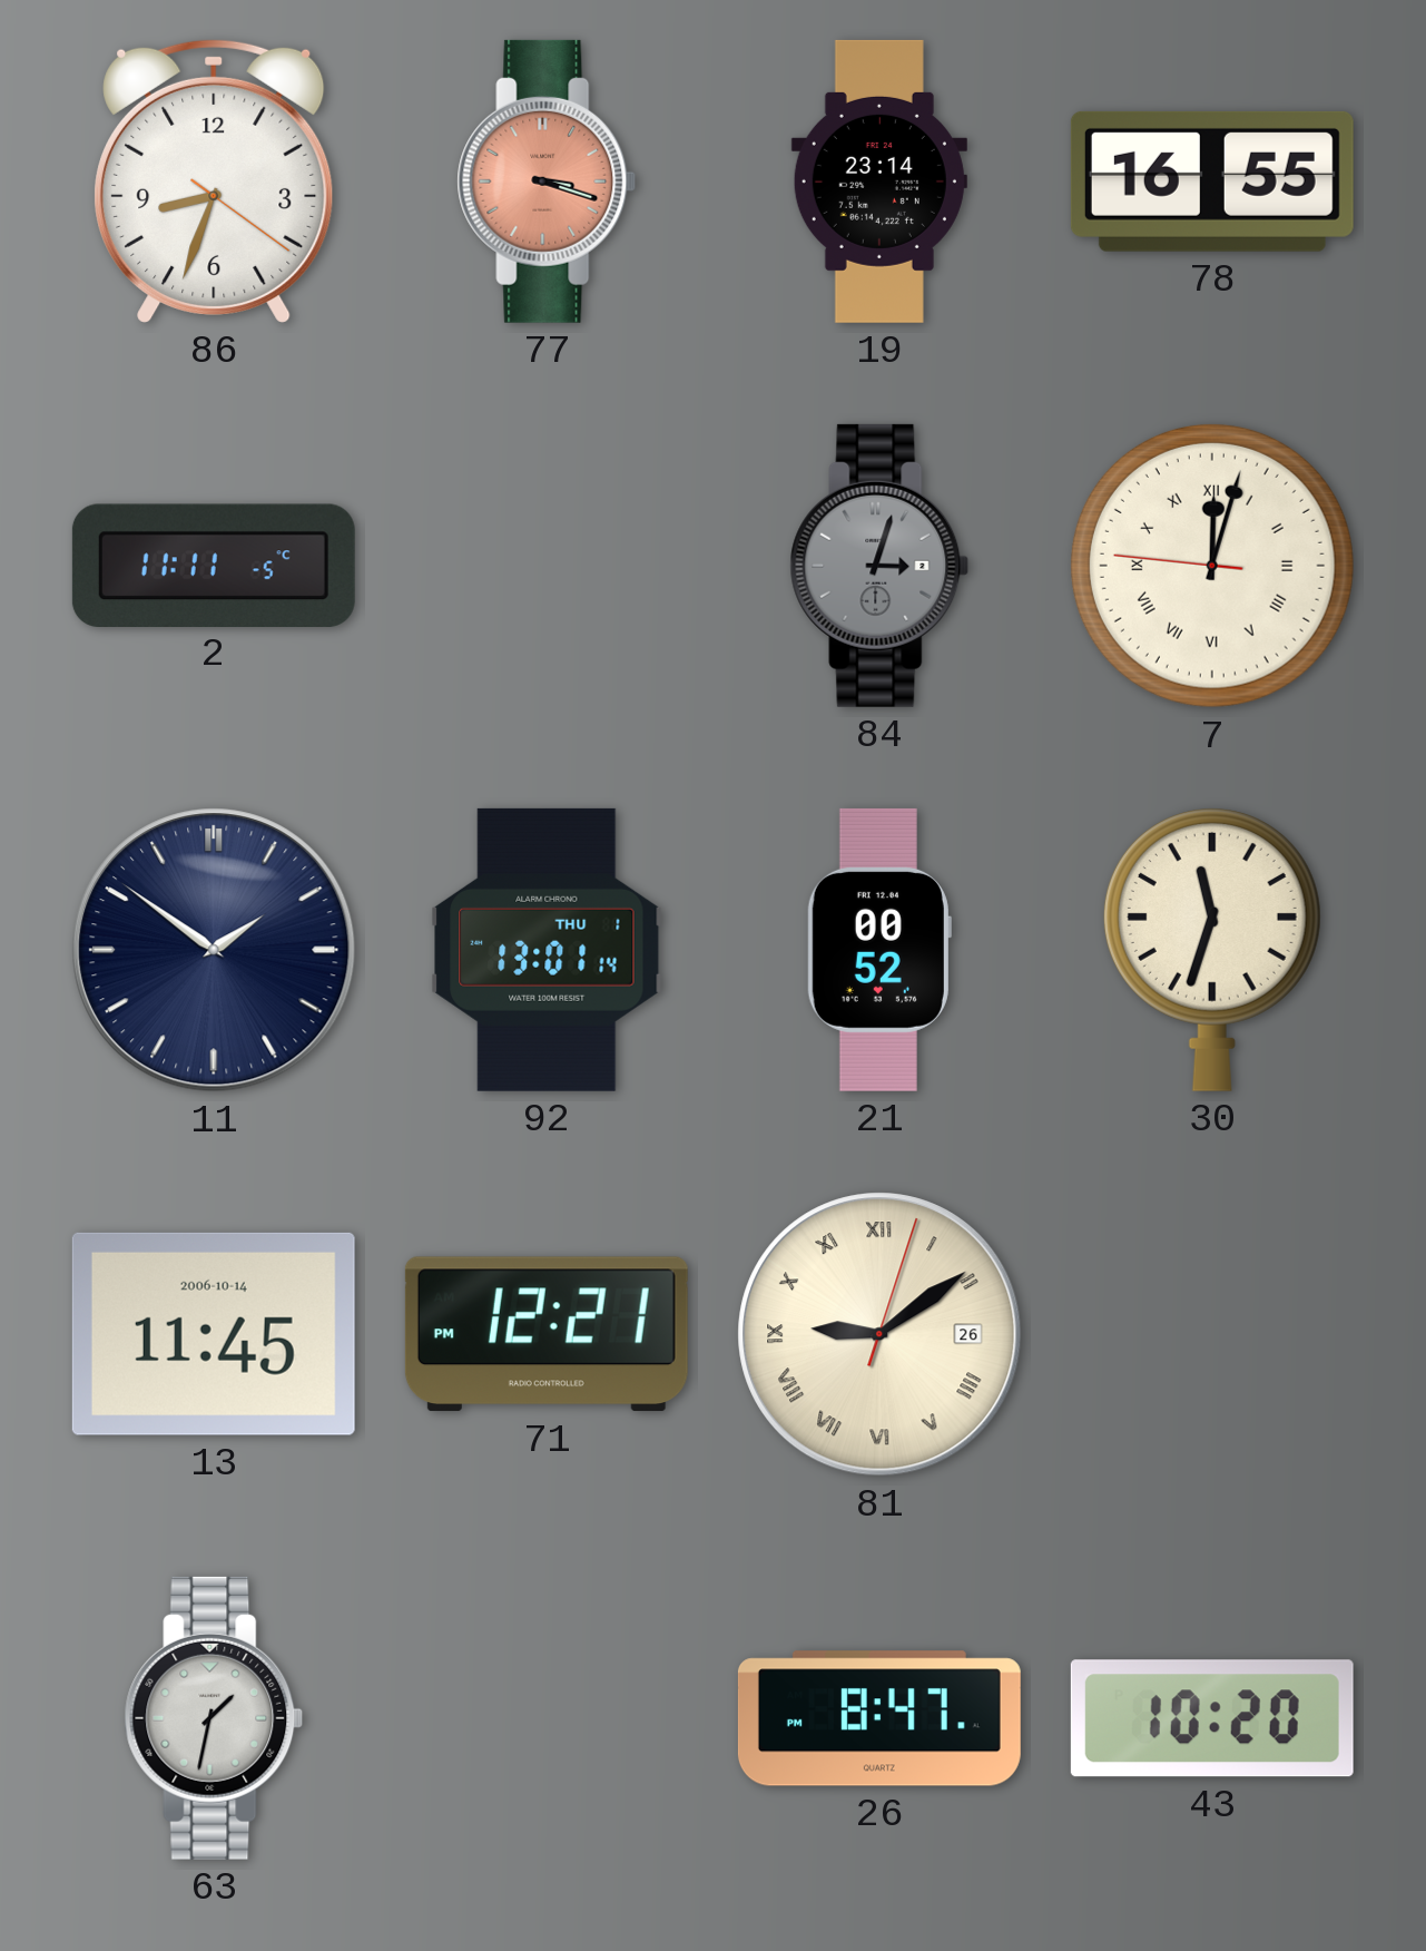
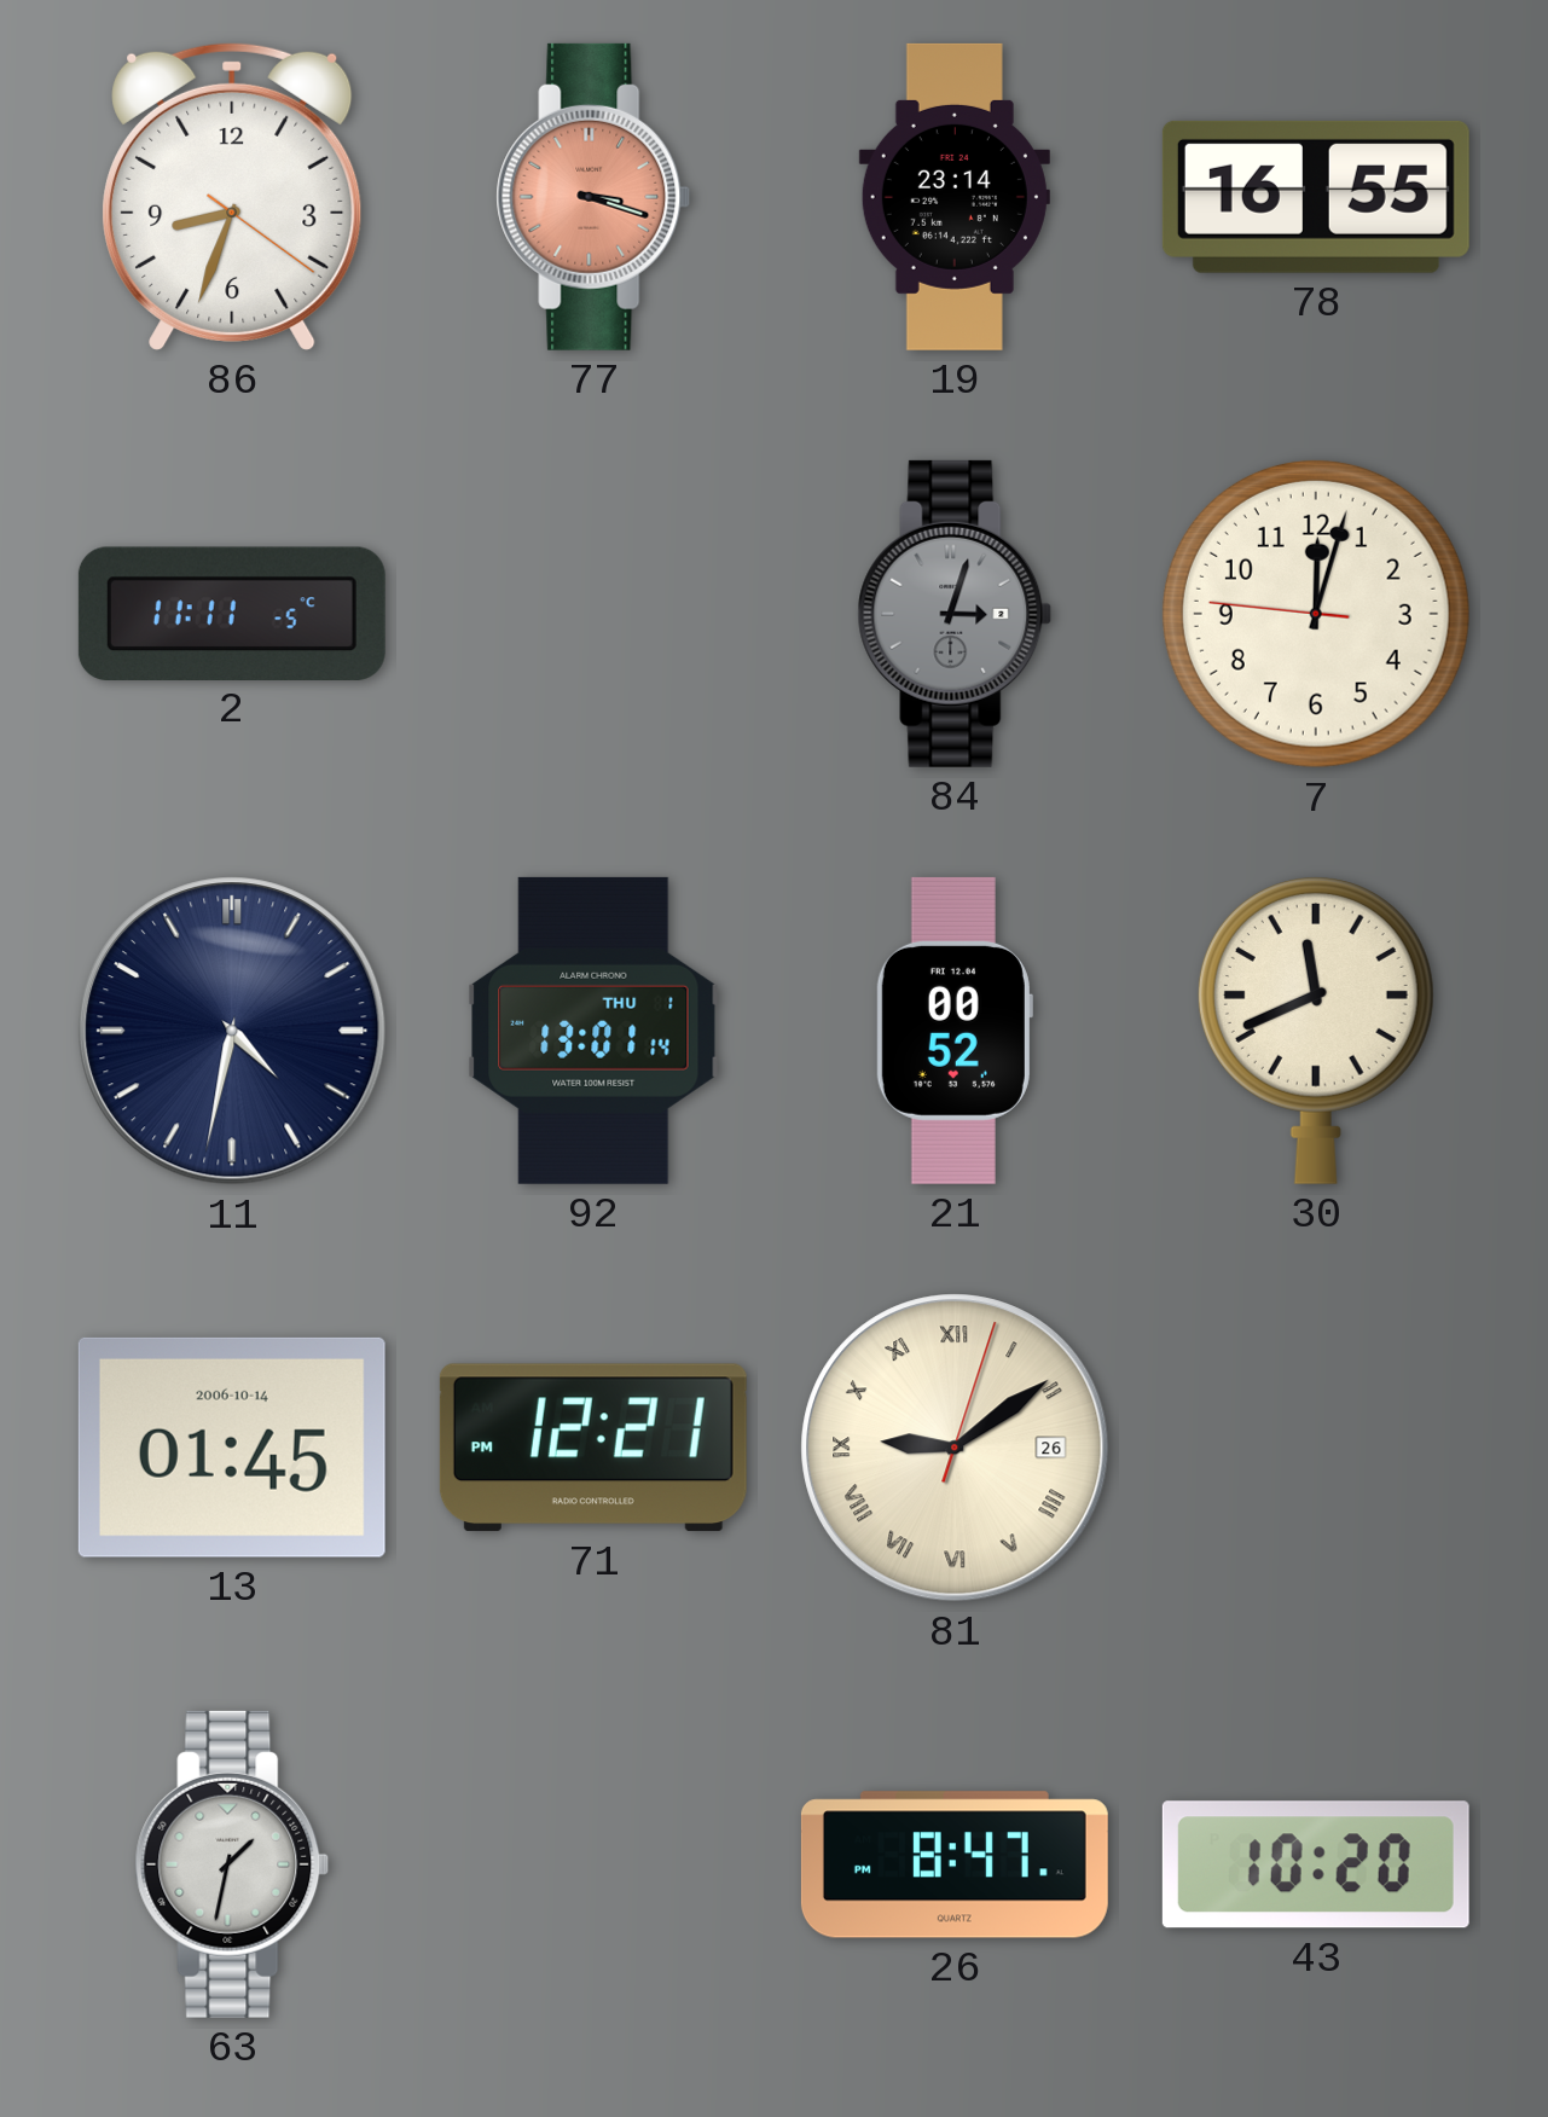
7 numerals: Roman -> Arabic (1316, 614)
11: 1:51 -> 4:32 (232, 1031)
30: 11:33 -> 11:41 (1316, 1031)
13: 11:45 -> 01:45 (232, 1448)
